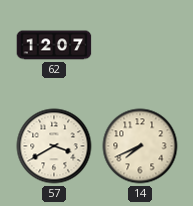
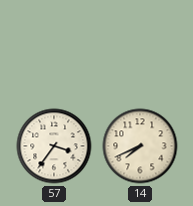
62: 12:07 -> none (54, 45)
57: 3:40 -> 3:36 (54, 146)
